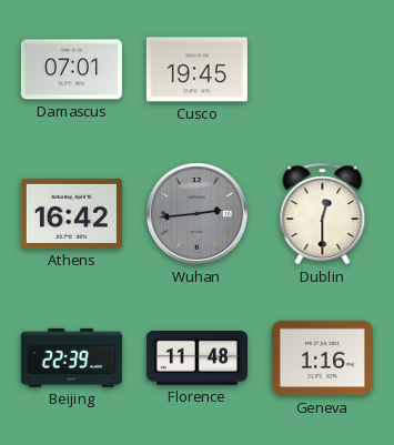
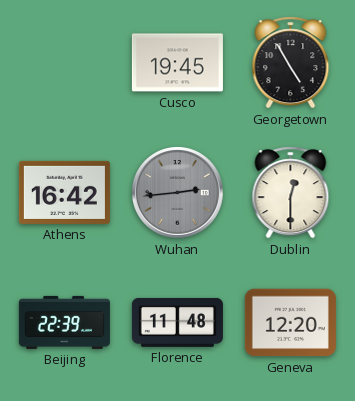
Damascus: 07:01 -> none (71, 70)
Georgetown: none -> 4:55 (291, 63)
Geneva: 1:16 -> 12:20 (290, 323)
